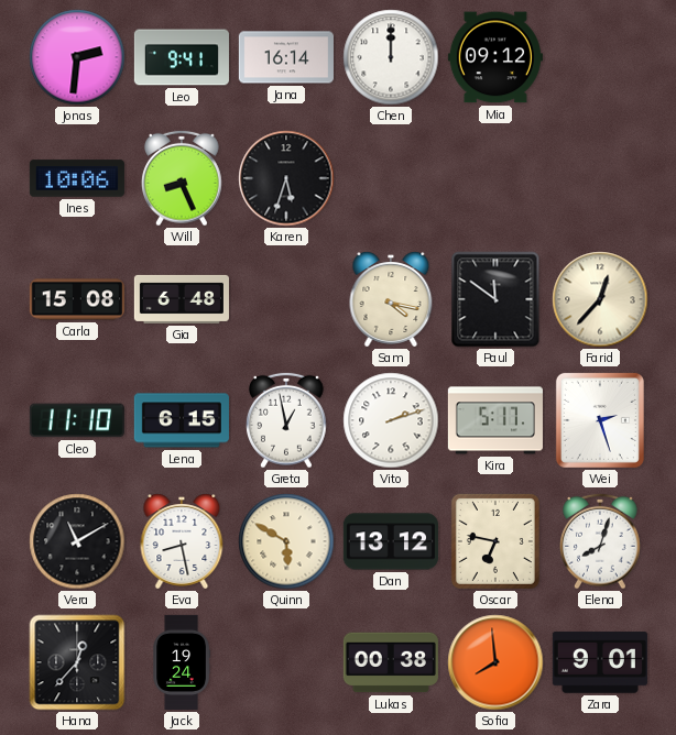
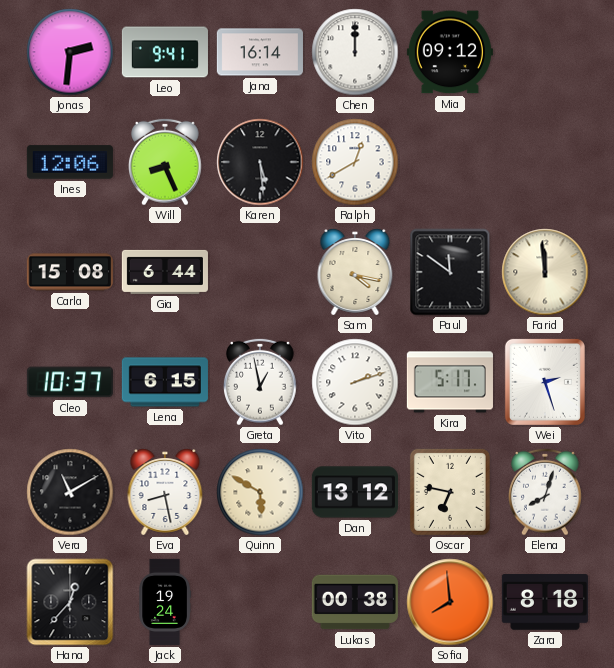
Ines: 10:06 -> 12:06 (70, 162)
Karen: 5:33 -> 5:29 (260, 162)
Ralph: none -> 12:40 (355, 162)
Gia: 6:48 -> 6:44 (165, 272)
Farid: 12:37 -> 11:59 (545, 272)
Cleo: 11:10 -> 10:37 (70, 382)
Zara: 9:01 -> 8:18 (545, 602)
